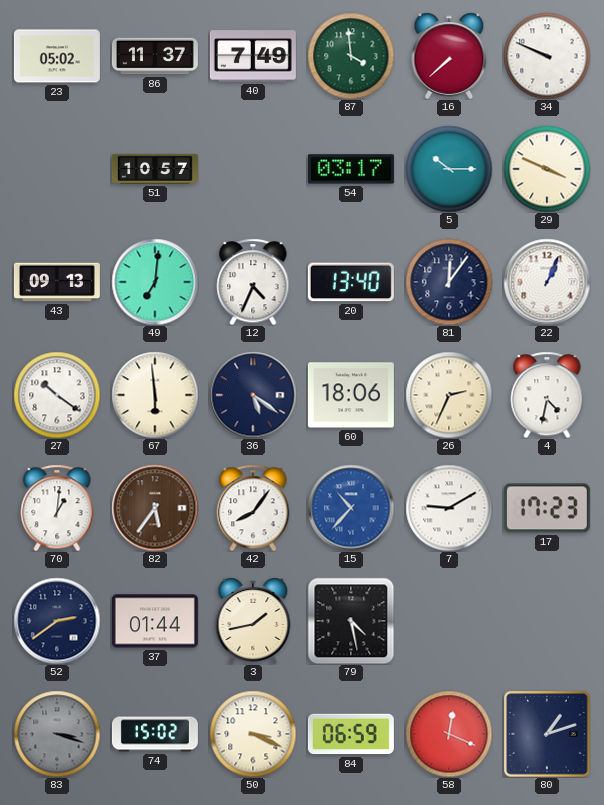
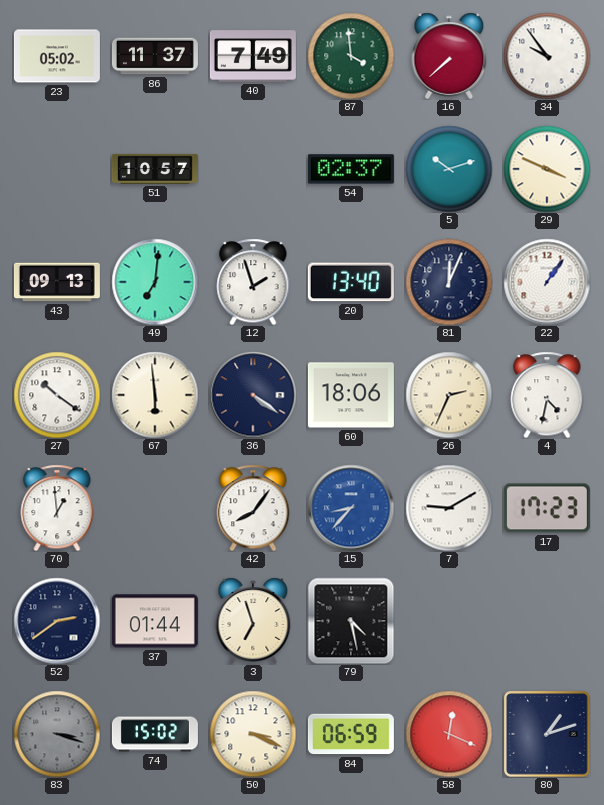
34: 9:49 -> 9:54 (547, 56)
54: 03:17 -> 02:37 (351, 169)
5: 10:15 -> 10:12 (449, 169)
12: 4:34 -> 1:57 (253, 282)
81: 12:06 -> 12:04 (449, 282)
22: 1:04 -> 1:06 (547, 282)
36: 5:21 -> 4:21 (253, 395)
70: 1:01 -> 12:59 (57, 508)
82: 5:36 -> none (155, 508)
15: 10:37 -> 8:37 (351, 508)
3: 1:43 -> 6:57 (253, 621)
